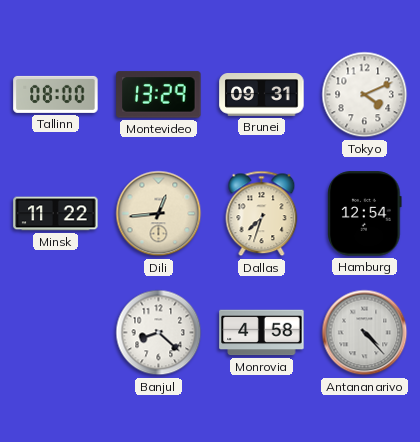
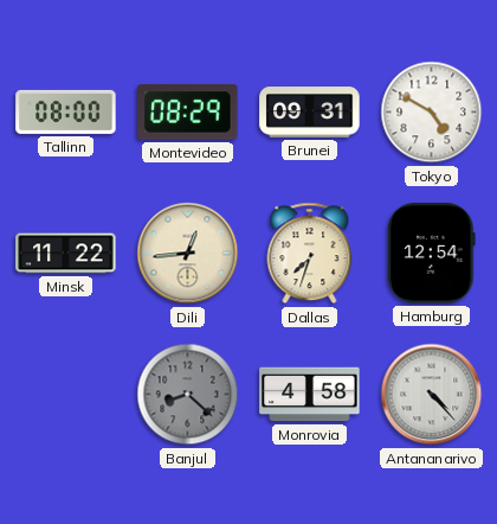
Montevideo: 13:29 -> 08:29 (188, 113)
Tokyo: 4:11 -> 4:50 (432, 113)
Banjul dial: white -> grey (188, 395)
